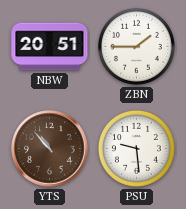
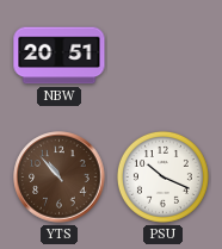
ZBN: 1:45 -> none (136, 46)
PSU: 9:29 -> 10:19 (162, 176)
